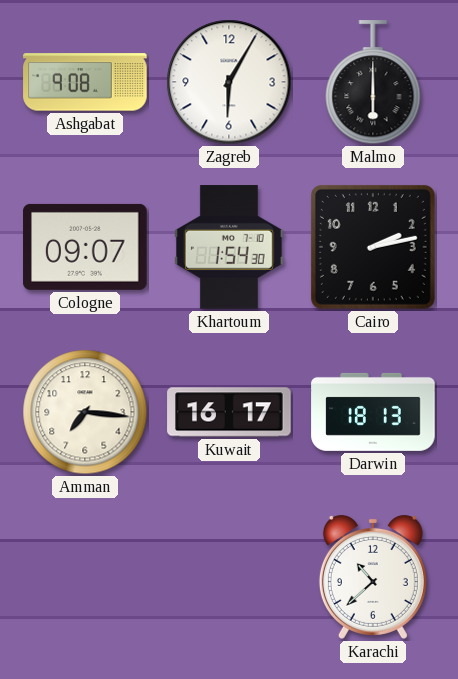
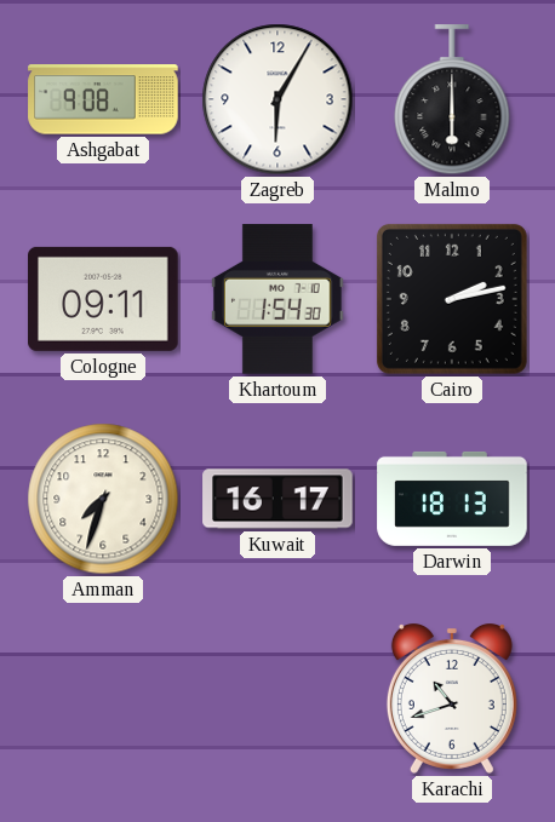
Cologne: 09:07 -> 09:11 (103, 299)
Amman: 7:16 -> 7:33 (103, 499)
Karachi: 10:38 -> 10:42 (452, 699)
